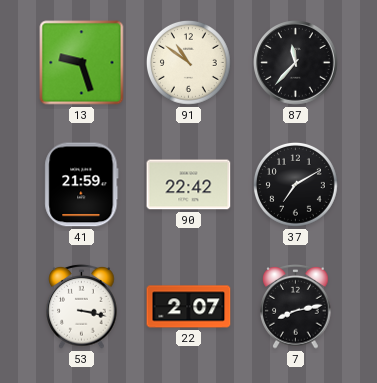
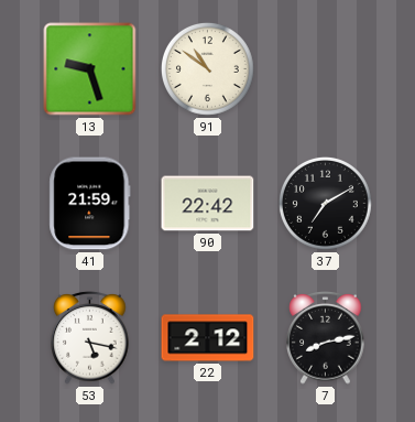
87: 11:37 -> none (296, 63)
53: 3:17 -> 5:17 (90, 338)
22: 2:07 -> 2:12 (208, 338)
